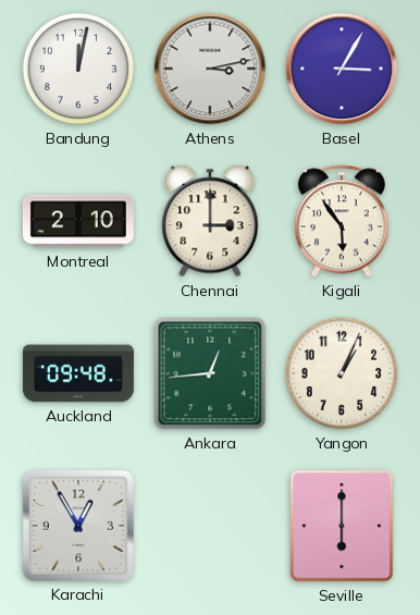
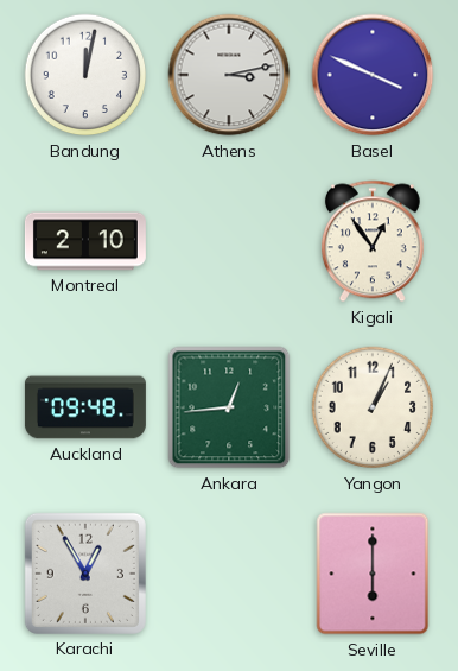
Basel: 3:05 -> 3:49 (373, 75)
Chennai: 3:00 -> none (210, 221)
Kigali: 5:54 -> 12:54 (373, 241)
